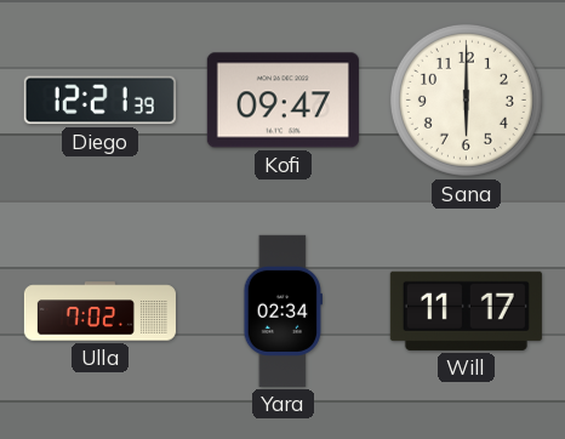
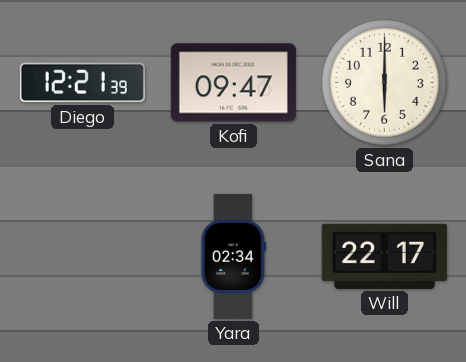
Ulla: 7:02 -> none (99, 312)
Will: 11:17 -> 22:17 (384, 256)
